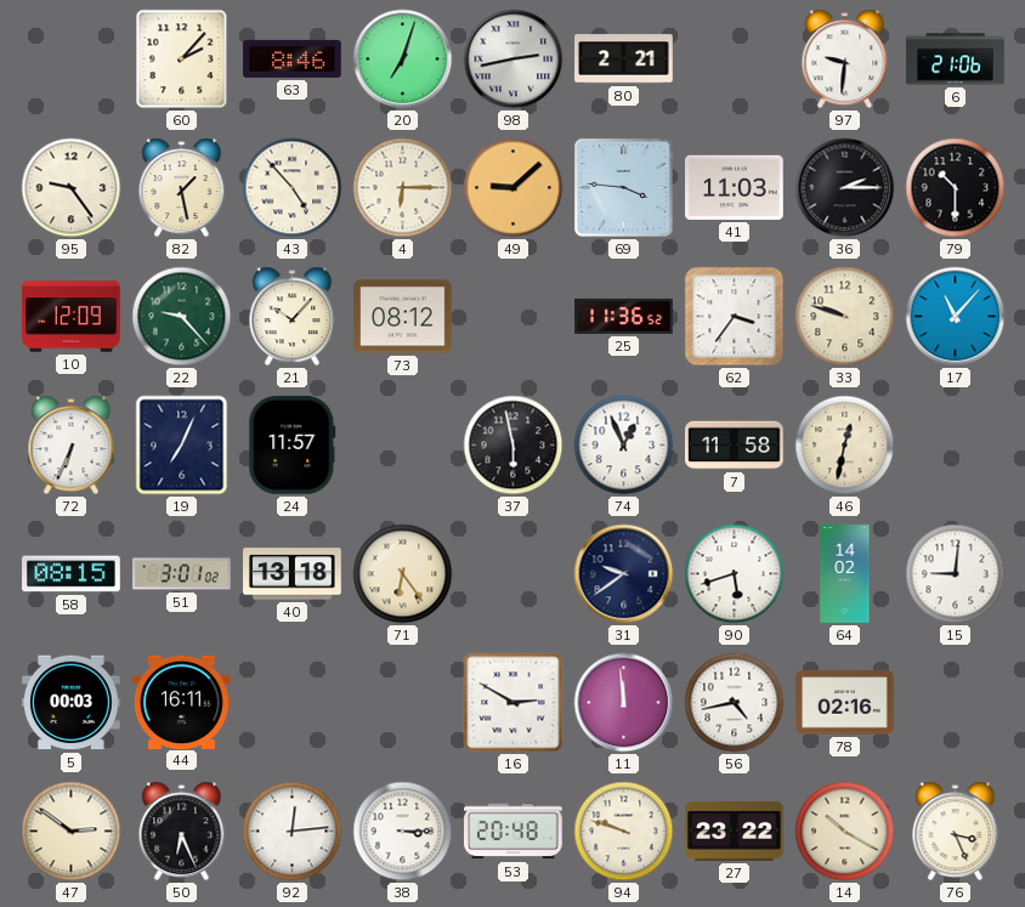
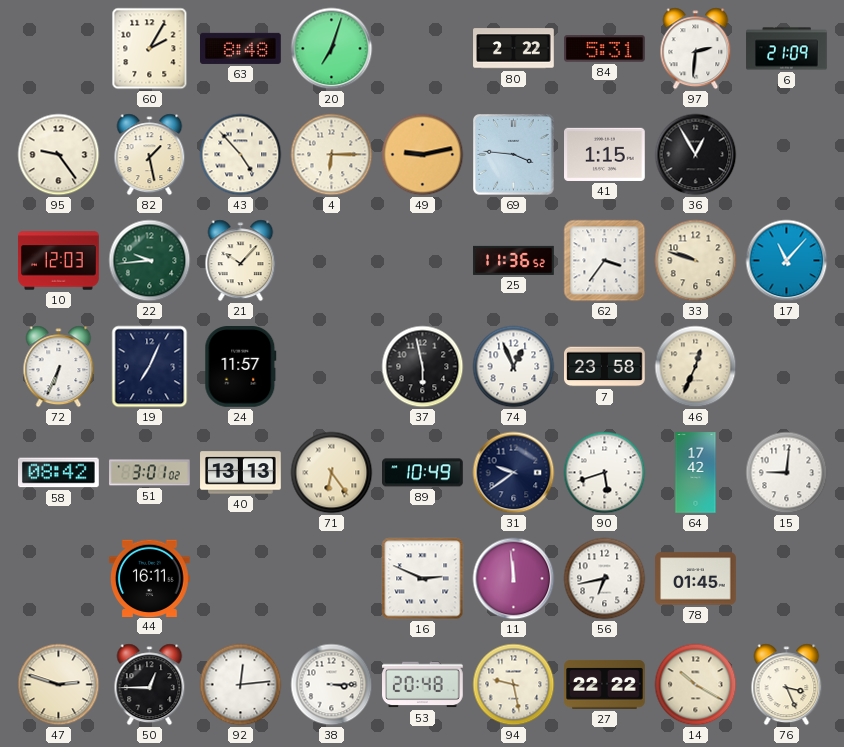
60: 2:07 -> 2:05 (150, 49)
63: 8:46 -> 8:48 (241, 48)
98: 2:43 -> none (514, 59)
80: 2:21 -> 2:22 (514, 49)
84: none -> 5:31 (605, 49)
97: 9:31 -> 2:31 (696, 49)
6: 21:06 -> 21:09 (787, 49)
49: 9:08 -> 9:13 (423, 155)
41: 11:03 -> 1:15 (605, 154)
36: 2:15 -> 12:55 (696, 155)
79: 10:30 -> none (956, 188)
10: 12:09 -> 12:03 (59, 261)
22: 9:23 -> 9:44 (150, 261)
73: 08:12 -> none (403, 317)
7: 11:58 -> 23:58 (605, 367)
46: 12:32 -> 12:34 (696, 367)
58: 08:15 -> 08:42 (59, 473)
40: 13:18 -> 13:13 (241, 473)
89: none -> 10:49 (423, 473)
64: 14:02 -> 17:42 (696, 473)
5: 00:03 -> none (72, 703)
16: 2:50 -> 2:49 (423, 579)
56: 4:43 -> 6:43 (605, 579)
78: 02:16 -> 01:45 (696, 579)
47: 2:51 -> 2:48 (59, 685)
50: 6:26 -> 12:45 (150, 685)
94: 9:48 -> 9:28 (514, 685)
27: 23:22 -> 22:22 (605, 685)
